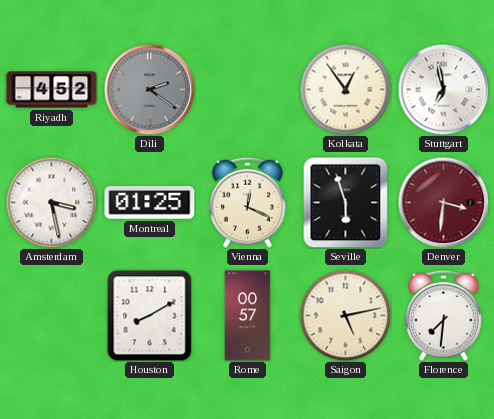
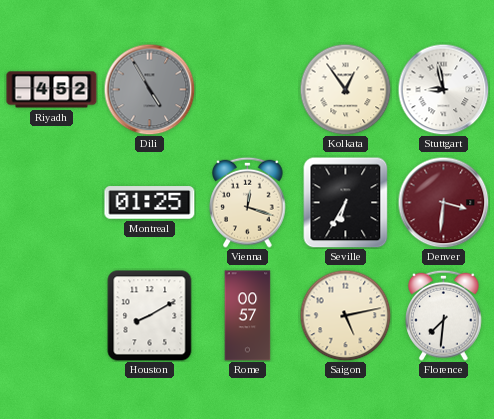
Dili: 2:21 -> 4:55 (149, 89)
Stuttgart: 6:58 -> 8:58 (443, 89)
Amsterdam: 3:28 -> none (51, 202)
Vienna: 12:19 -> 12:18 (248, 202)
Seville: 5:57 -> 6:35 (346, 202)
